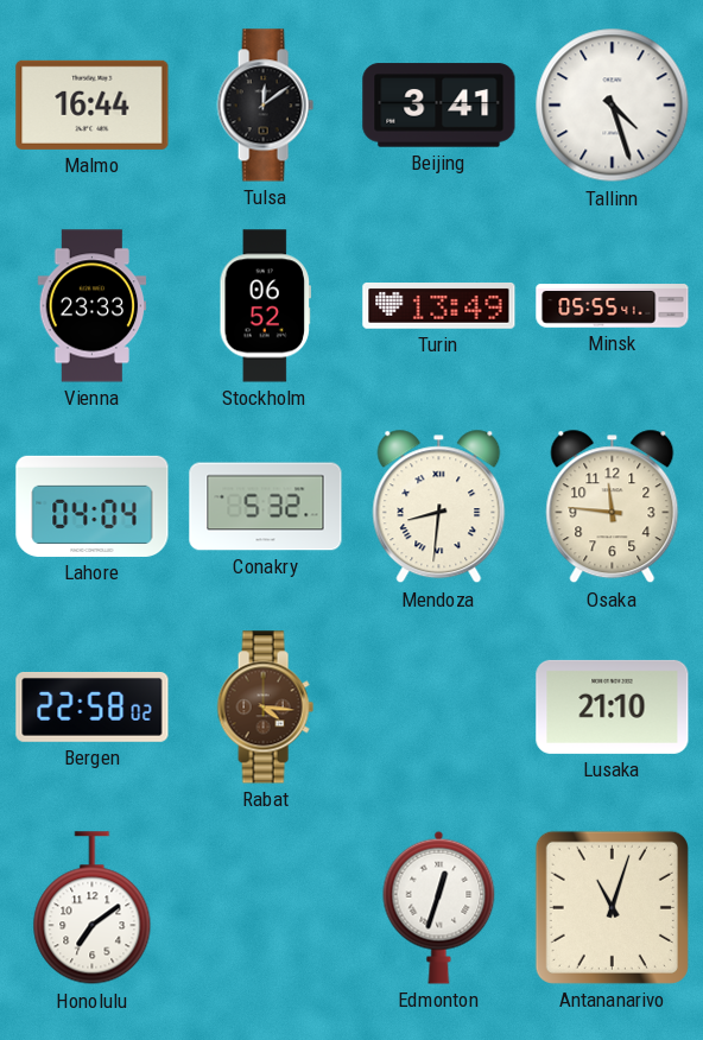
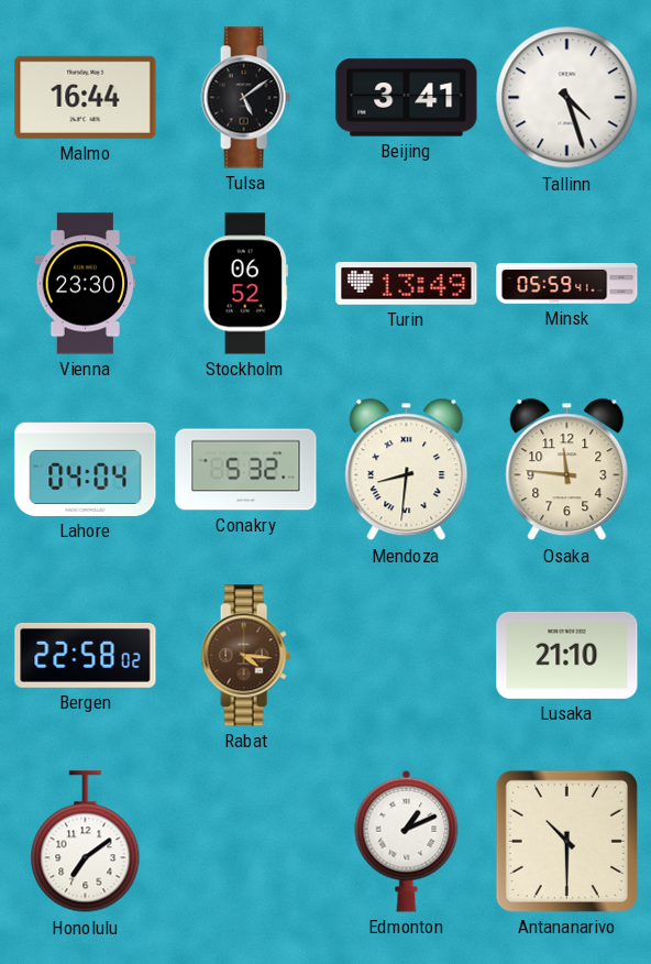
Tulsa: 12:09 -> 5:09 (245, 98)
Vienna: 23:33 -> 23:30 (86, 284)
Minsk: 05:55 -> 05:59 (567, 284)
Edmonton: 12:33 -> 1:11 (407, 841)
Antananarivo: 11:03 -> 10:30 (566, 841)
